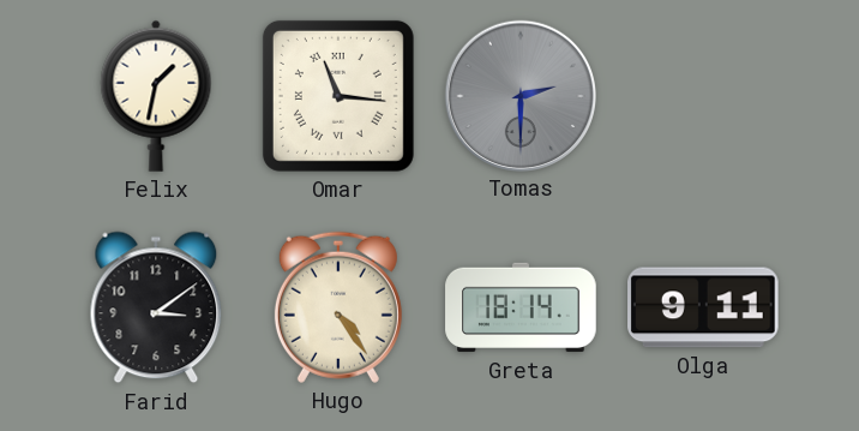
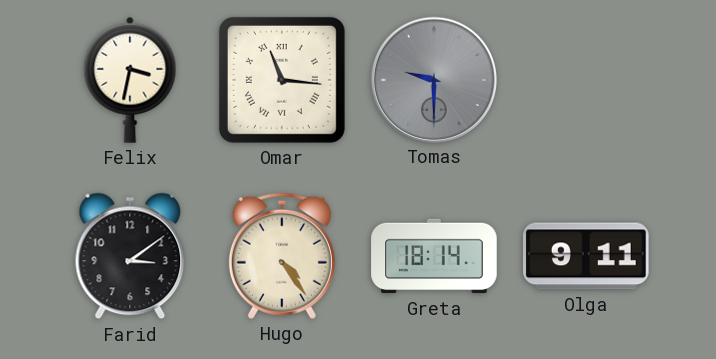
Felix: 1:32 -> 3:32 (130, 80)
Tomas: 2:30 -> 9:30 (433, 79)
